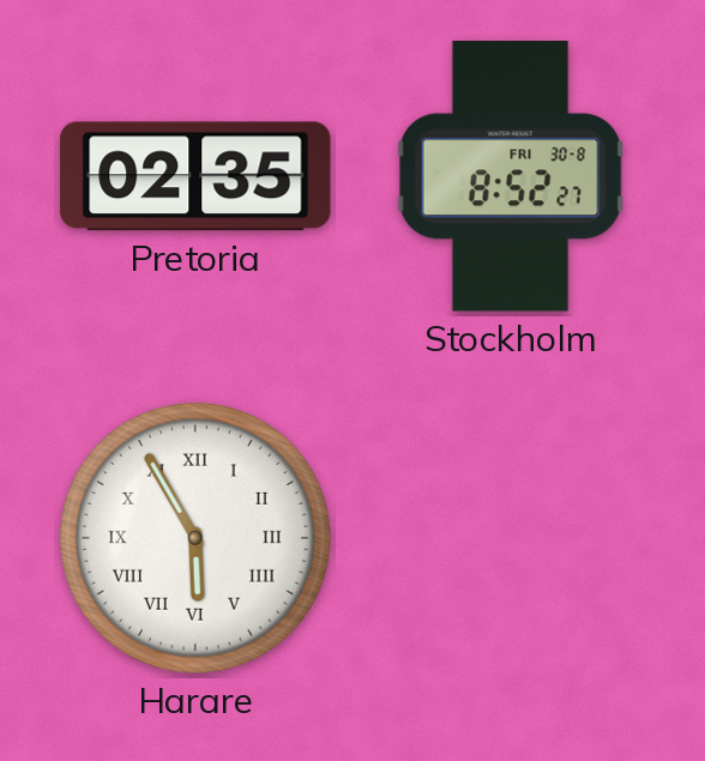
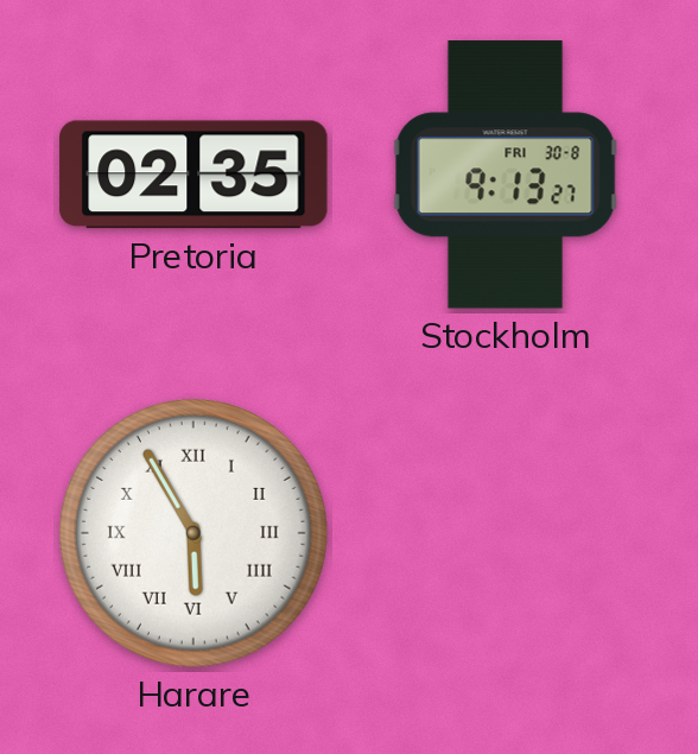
Stockholm: 8:52 -> 9:13 (506, 175)
